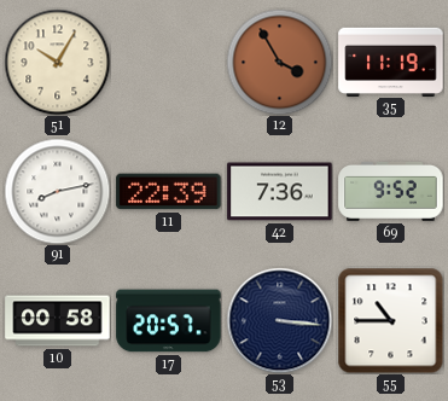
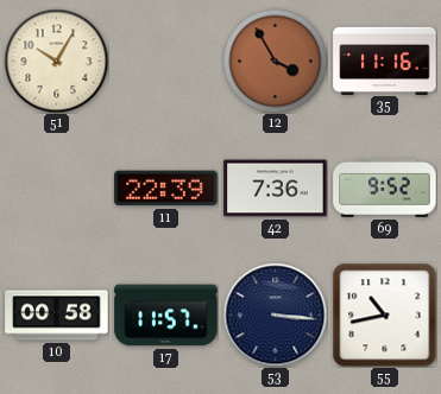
35: 11:19 -> 11:16 (385, 61)
91: 8:13 -> none (57, 191)
17: 20:57 -> 11:57 (166, 316)
55: 10:45 -> 10:43 (384, 314)
